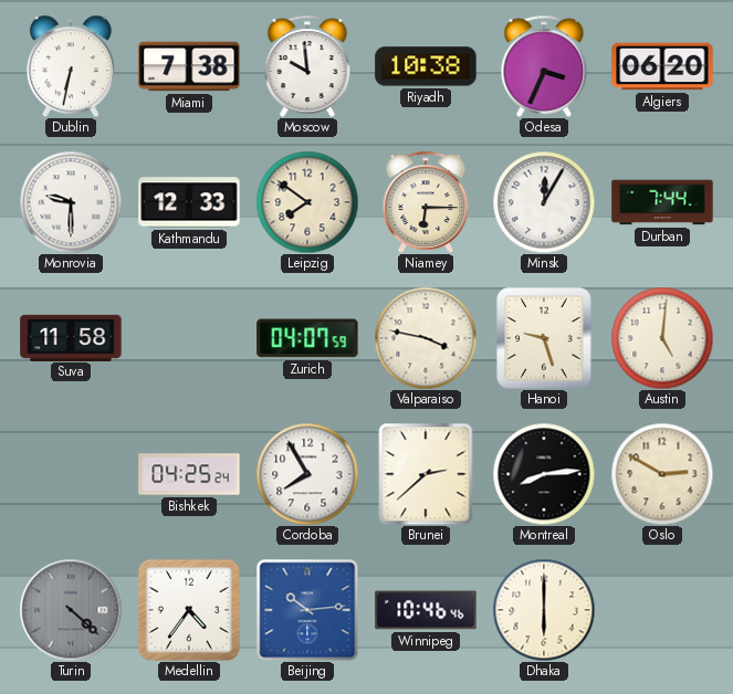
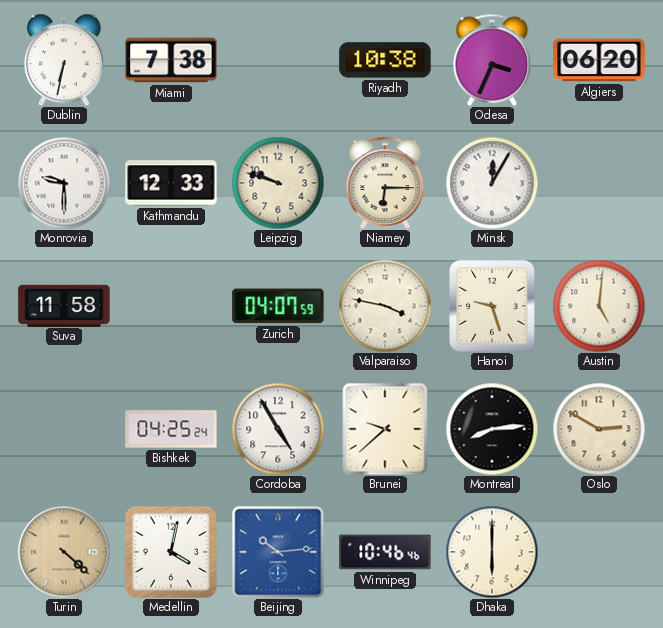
Moscow: 9:59 -> none (307, 66)
Leipzig: 7:51 -> 9:48 (278, 183)
Durban: 7:44 -> none (662, 202)
Cordoba: 7:55 -> 4:55 (278, 429)
Brunei: 2:38 -> 9:38 (385, 429)
Turin dial: grey -> champagne (64, 552)
Medellin: 4:36 -> 4:02 (171, 552)
